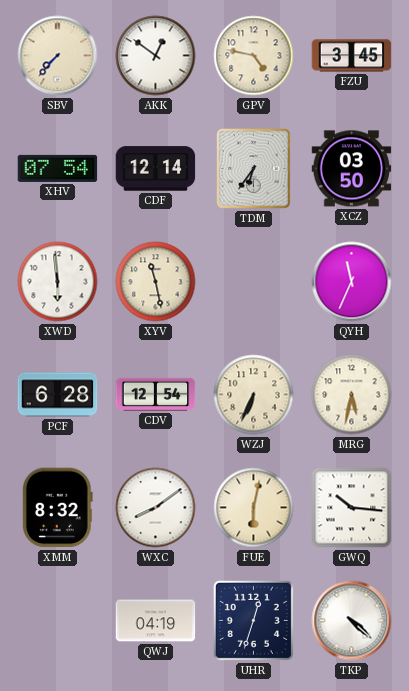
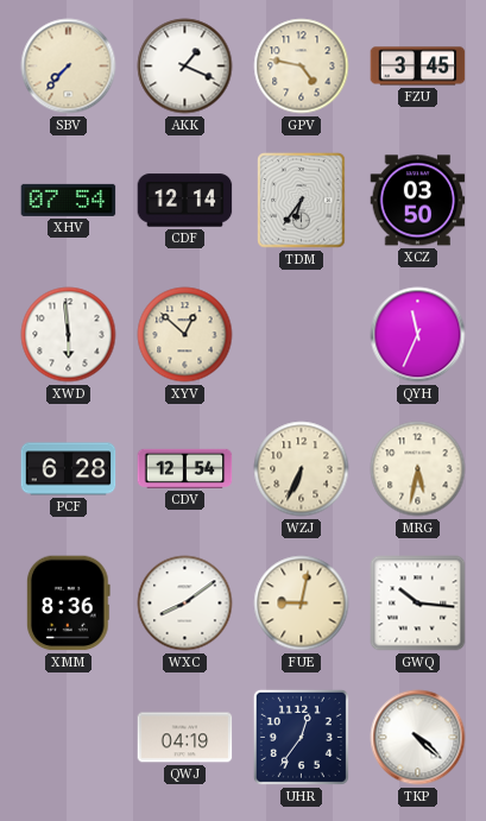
AKK: 12:51 -> 1:19 (185, 67)
XYV: 11:28 -> 12:52 (185, 335)
XMM: 8:32 -> 8:36 (68, 604)
FUE: 6:02 -> 9:02 (302, 604)
UHR: 12:33 -> 12:36 (301, 737)
